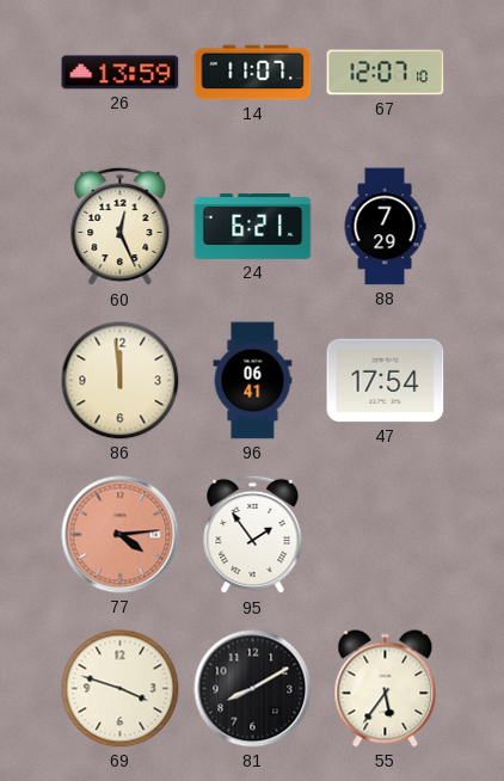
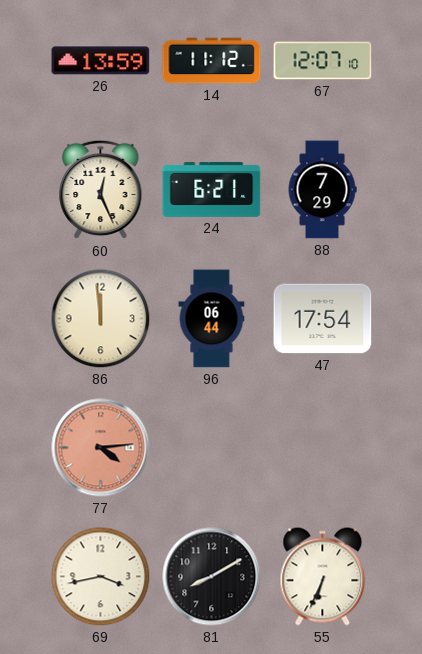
14: 11:07 -> 11:12 (212, 61)
96: 06:41 -> 06:44 (212, 319)
95: 1:54 -> none (253, 535)
69: 3:48 -> 3:43 (101, 577)
55: 5:36 -> 6:34 (323, 577)
